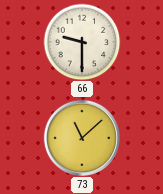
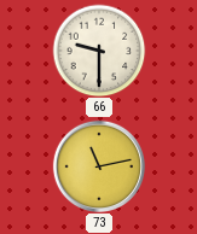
73: 11:08 -> 11:13 (98, 165)
